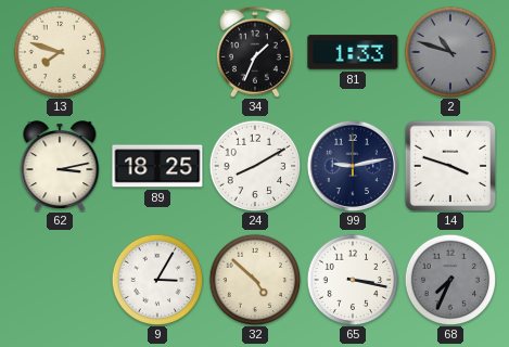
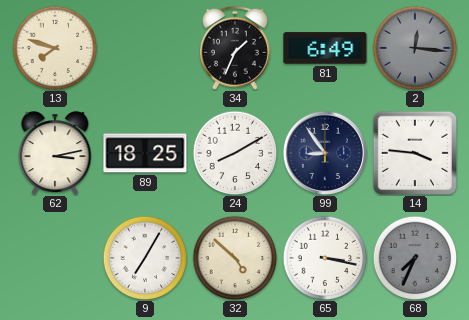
81: 1:33 -> 6:49 (325, 48)
2: 10:48 -> 12:16 (415, 48)
99: 9:13 -> 8:54 (325, 153)
14: 3:48 -> 3:46 (415, 153)
9: 3:05 -> 7:05 (145, 258)
